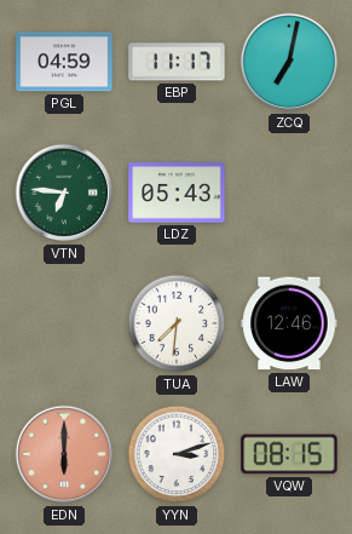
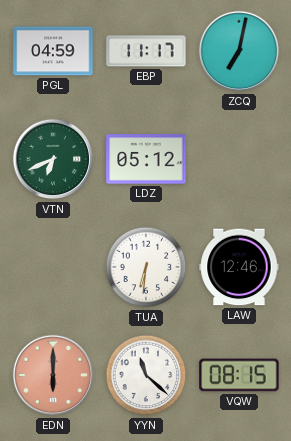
VTN: 6:46 -> 6:41 (53, 159)
LDZ: 05:43 -> 05:12 (146, 159)
TUA: 7:31 -> 6:31 (146, 267)
YYN: 3:12 -> 11:22 (146, 375)
